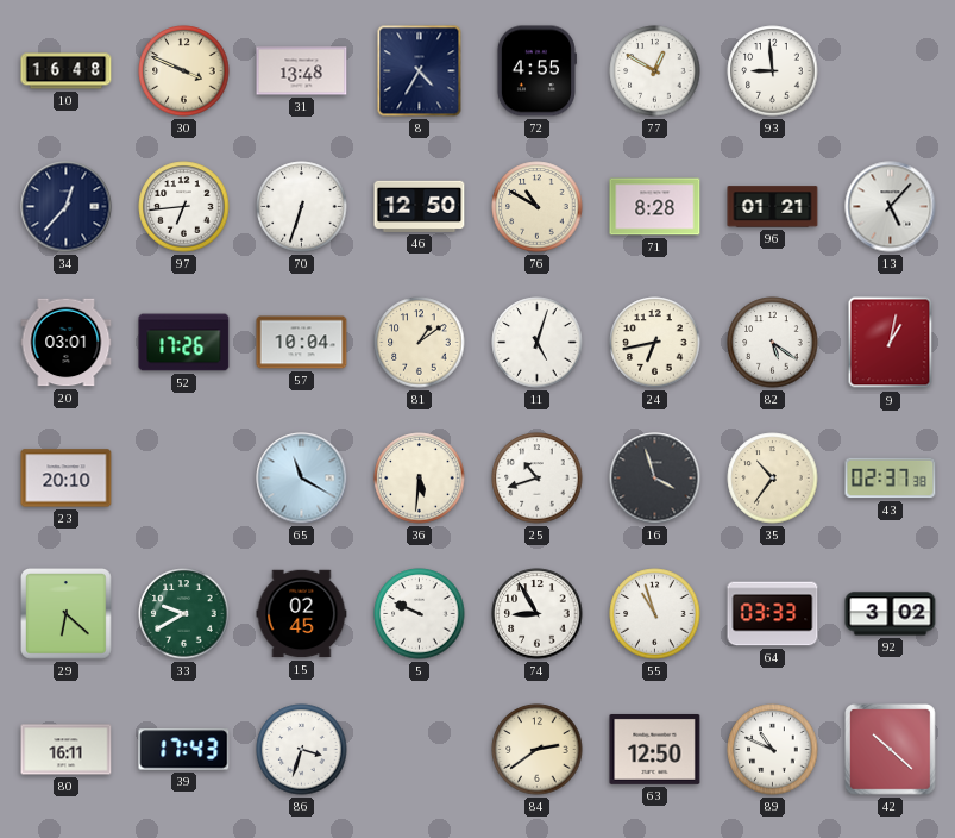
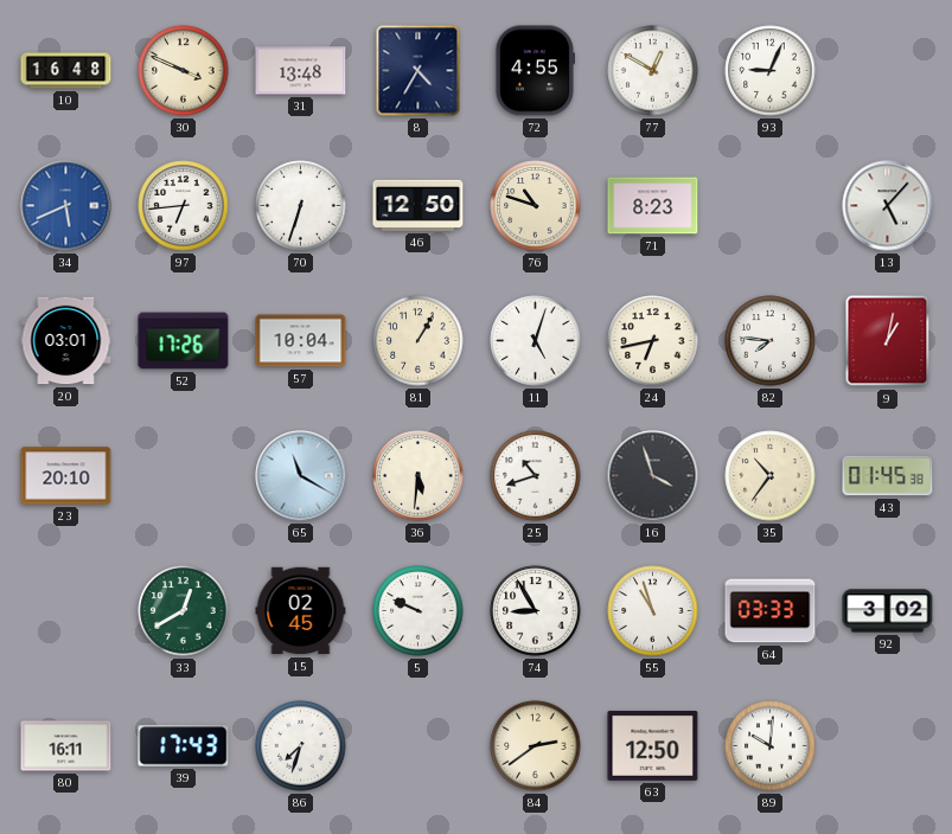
93: 8:59 -> 9:04 (771, 71)
34: 12:37 -> 5:41 (66, 206)
34 dial: navy -> blue (66, 206)
76: 10:50 -> 10:48 (536, 206)
71: 8:28 -> 8:23 (653, 206)
96: 01:21 -> none (773, 207)
81: 1:09 -> 1:05 (419, 341)
82: 5:21 -> 7:46 (771, 341)
43: 02:37 -> 01:45 (888, 476)
29: 6:22 -> none (67, 614)
33: 9:40 -> 12:40 (184, 611)
86: 3:33 -> 7:33 (301, 746)
89: 10:49 -> 10:01 (771, 746)
42: 10:22 -> none (891, 750)
